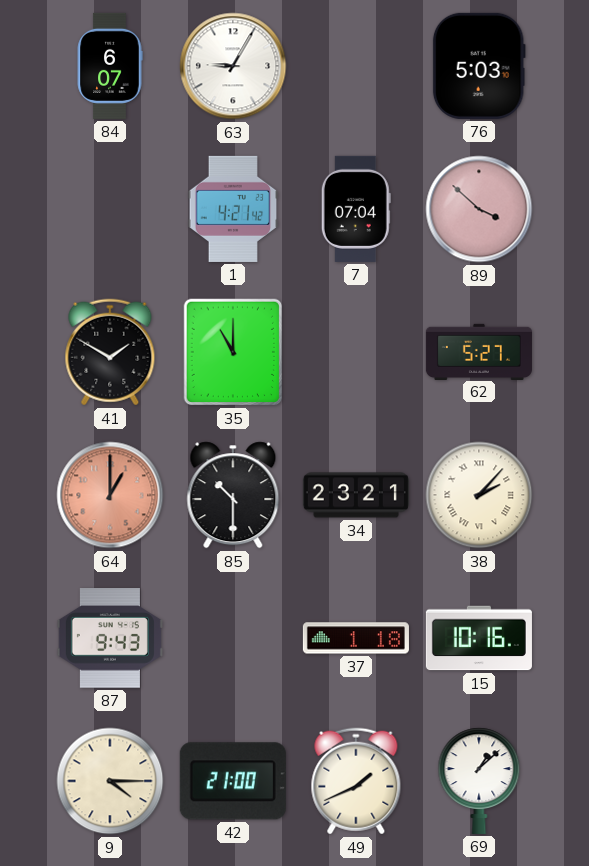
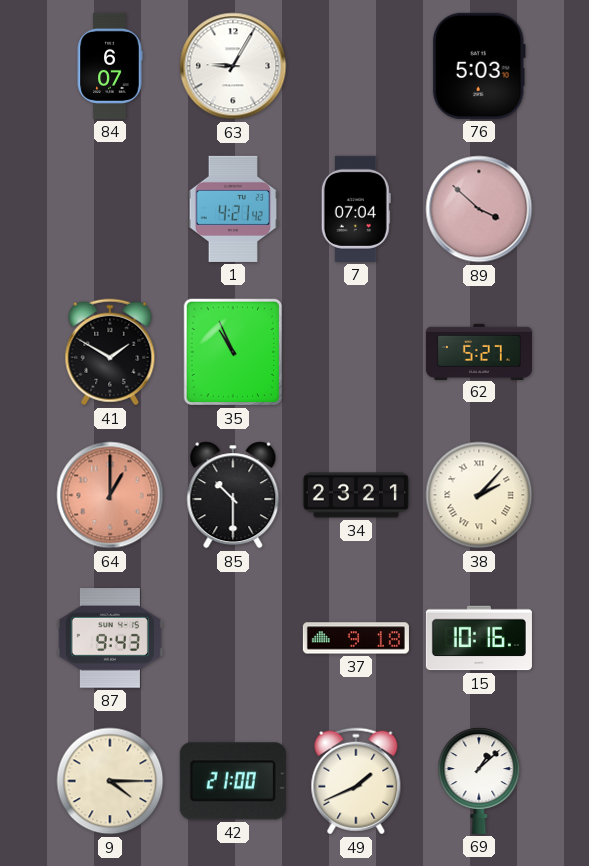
35: 11:00 -> 10:56 (233, 352)
37: 1:18 -> 9:18 (356, 638)
